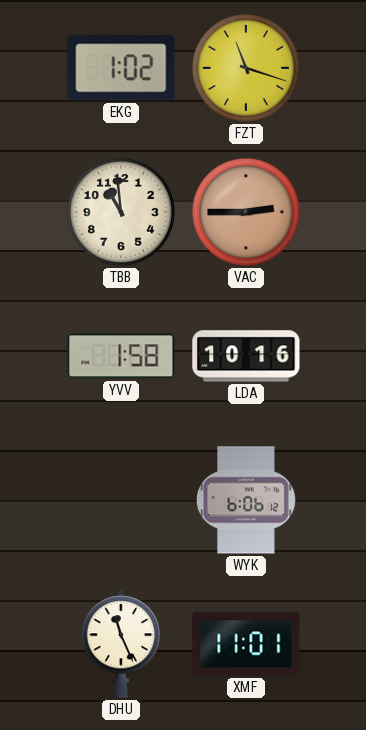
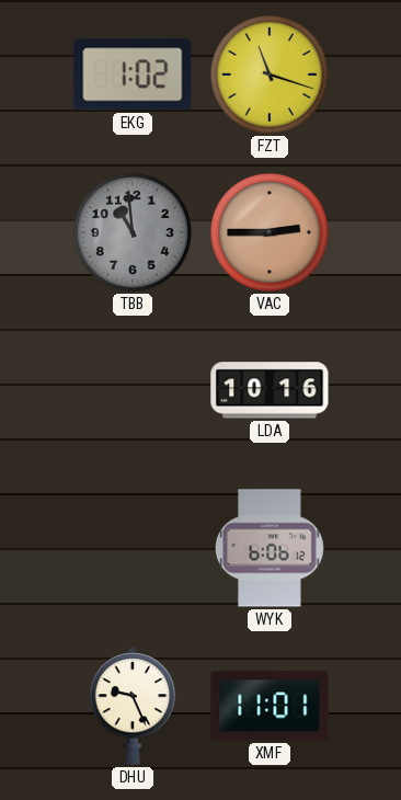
TBB dial: cream -> grey (133, 232)
YVV: 1:58 -> none (121, 356)
DHU: 11:26 -> 9:26 (133, 706)
